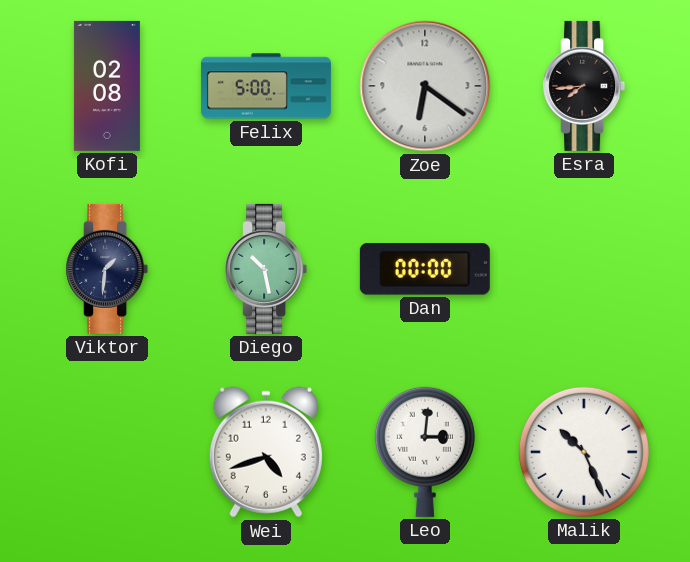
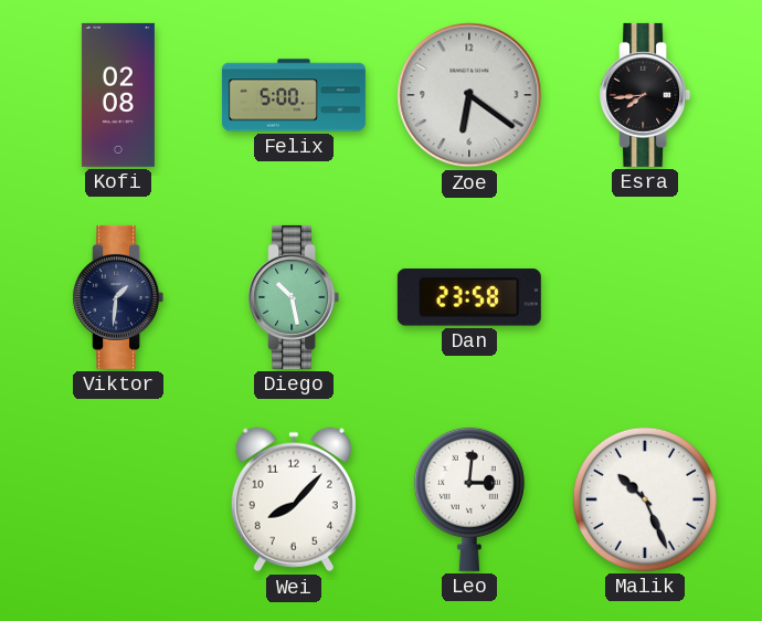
Dan: 00:00 -> 23:58 (469, 297)
Wei: 4:42 -> 8:07 (294, 499)
